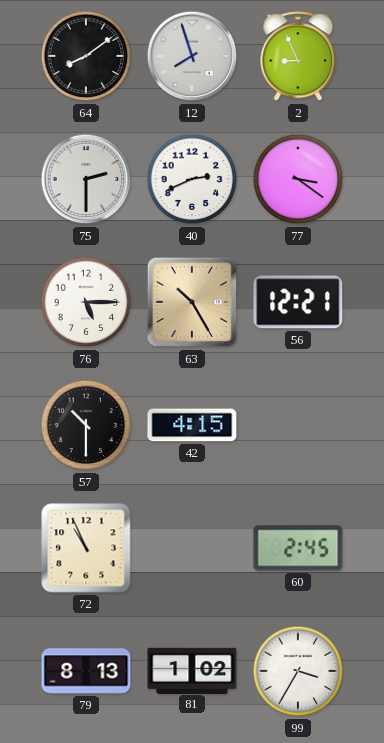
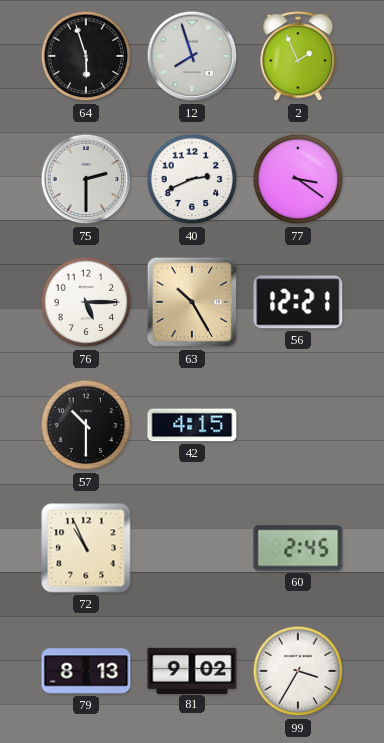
64: 8:09 -> 5:57 (86, 56)
2: 8:56 -> 1:56 (298, 57)
81: 1:02 -> 9:02 (192, 670)
